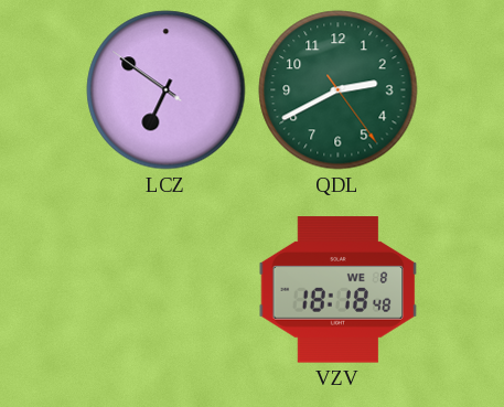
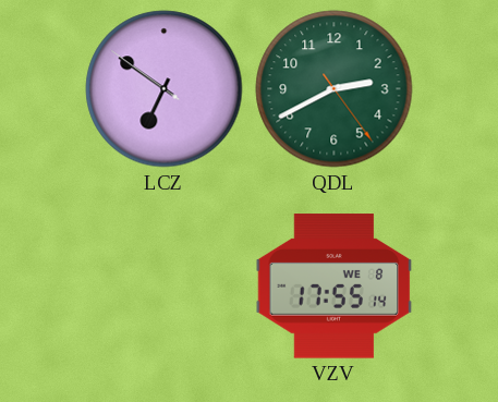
VZV: 18:18 -> 17:55 (335, 287)
